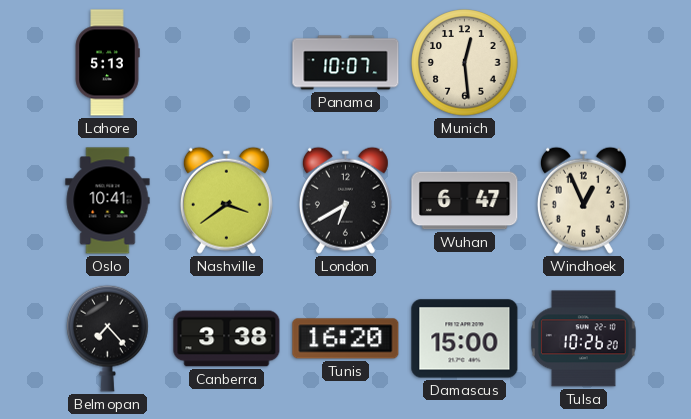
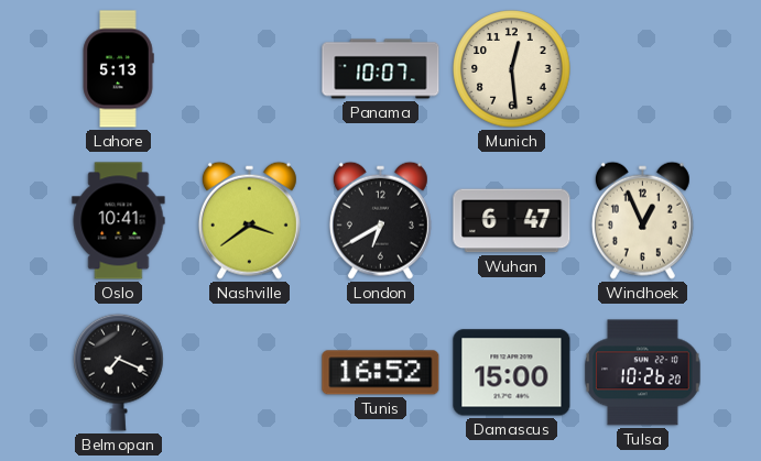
Belmopan: 7:23 -> 7:19 (119, 372)
Canberra: 3:38 -> none (227, 339)
Tunis: 16:20 -> 16:52 (381, 373)
